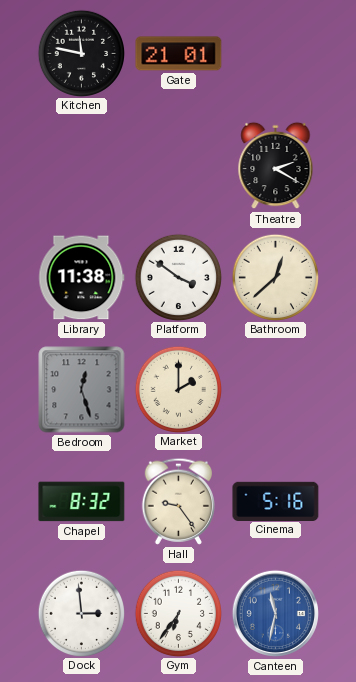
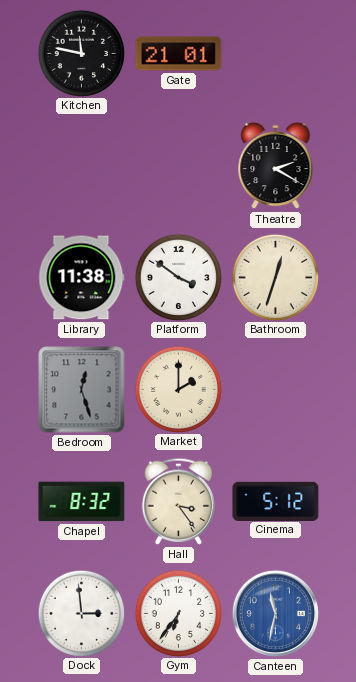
Bathroom: 12:38 -> 12:33 (275, 277)
Hall: 9:24 -> 3:24 (178, 501)
Cinema: 5:16 -> 5:12 (276, 501)
